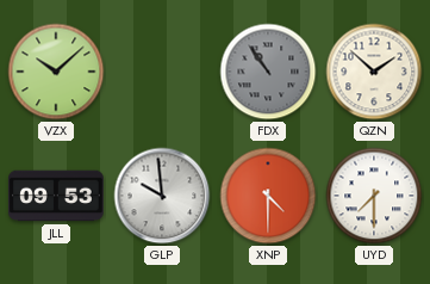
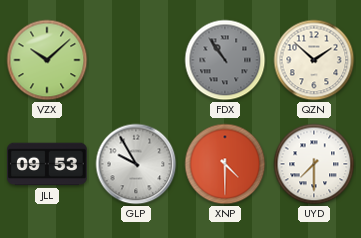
GLP: 9:59 -> 9:55 (136, 164)
